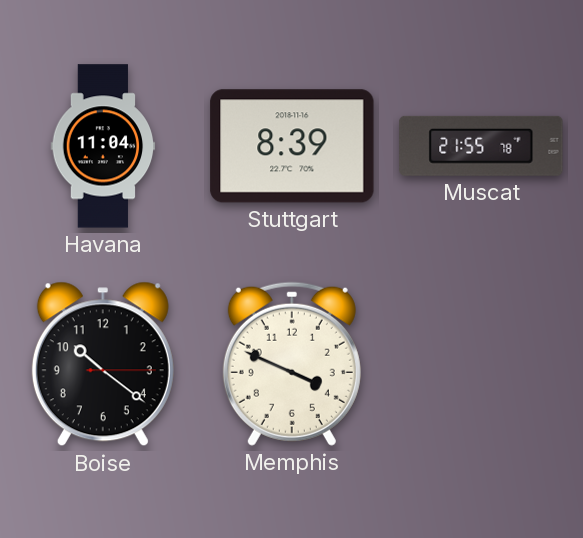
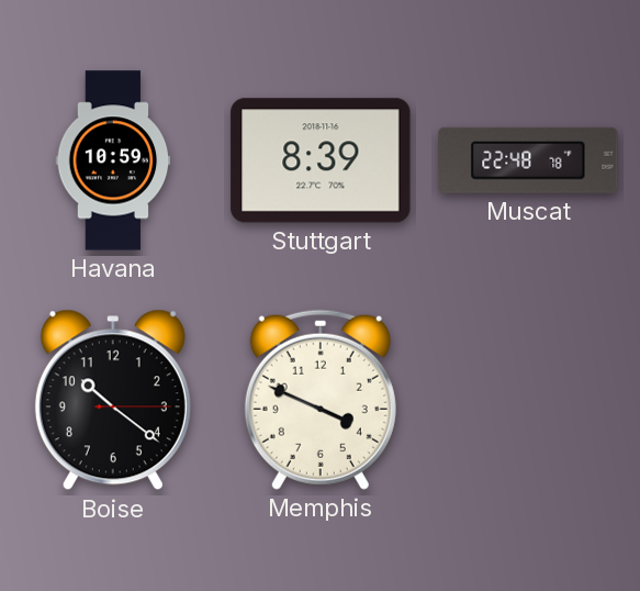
Havana: 11:04 -> 10:59 (113, 160)
Muscat: 21:55 -> 22:48 (528, 160)
